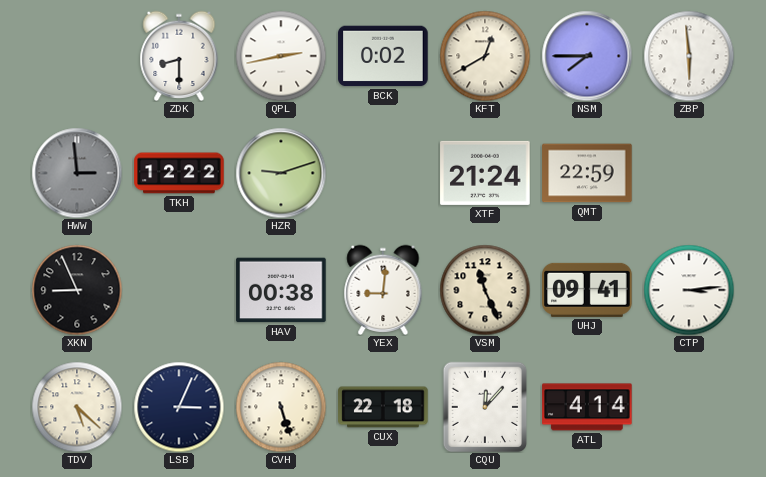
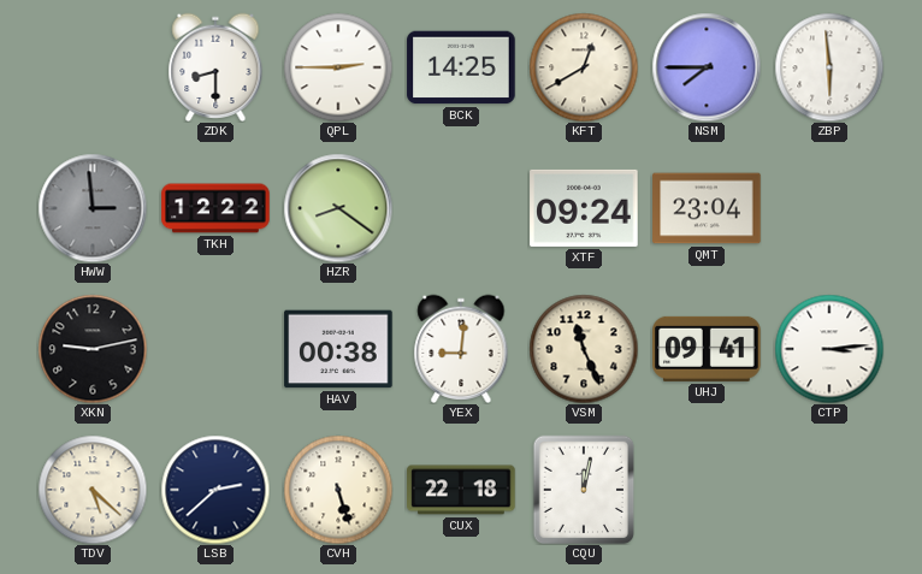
QPL: 2:43 -> 2:45 (338, 67)
BCK: 0:02 -> 14:25 (461, 67)
HZR: 9:12 -> 8:21 (338, 208)
XTF: 21:24 -> 09:24 (584, 208)
QMT: 22:59 -> 23:04 (707, 208)
XKN: 8:56 -> 9:13 (93, 349)
LSB: 3:04 -> 2:38 (215, 490)
CQU: 12:07 -> 12:02 (584, 490)
ATL: 4:14 -> none (587, 407)
